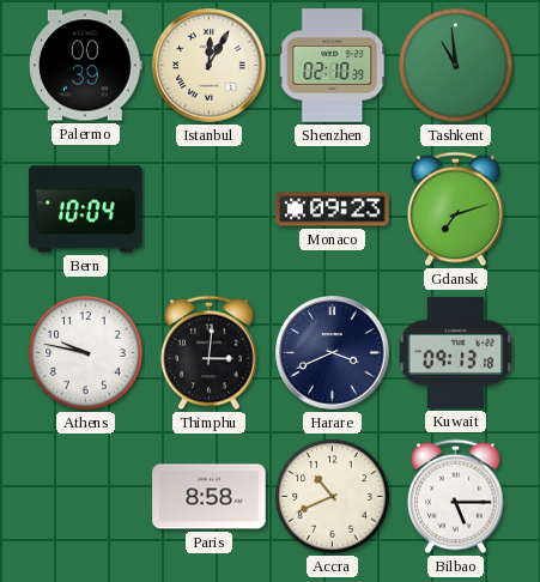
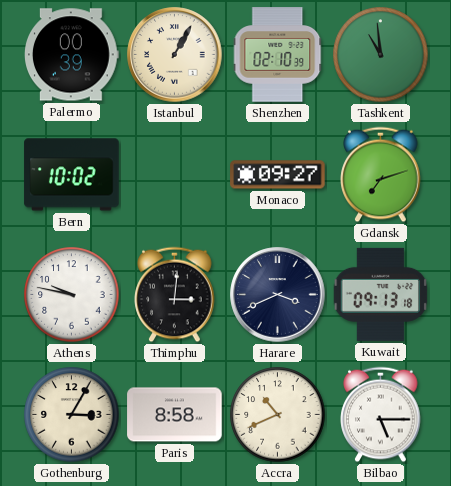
Istanbul: 12:05 -> 1:05 (175, 55)
Bern: 10:04 -> 10:02 (72, 175)
Monaco: 09:23 -> 09:27 (278, 175)
Gothenburg: none -> 3:05 (72, 415)
